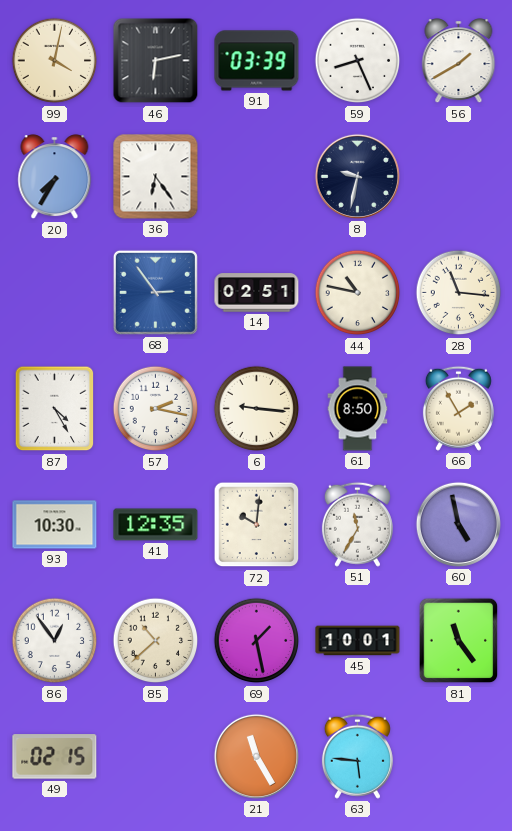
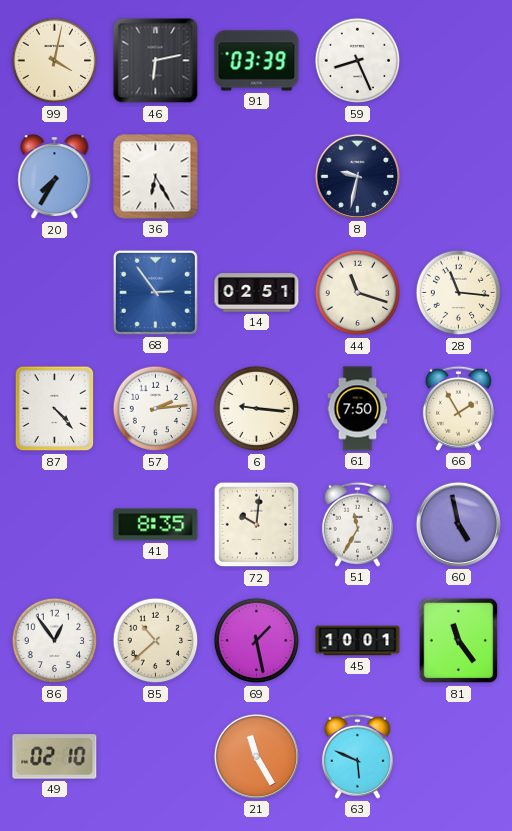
56: 1:40 -> none (459, 61)
36: 6:24 -> 6:25 (156, 177)
44: 10:47 -> 11:18 (358, 293)
87: 4:25 -> 4:23 (55, 409)
57: 2:17 -> 2:14 (156, 409)
61: 8:50 -> 7:50 (358, 409)
93: 10:30 -> none (55, 525)
41: 12:35 -> 8:35 (156, 525)
49: 02:15 -> 02:10 (55, 757)
63: 5:46 -> 5:49 (357, 756)
